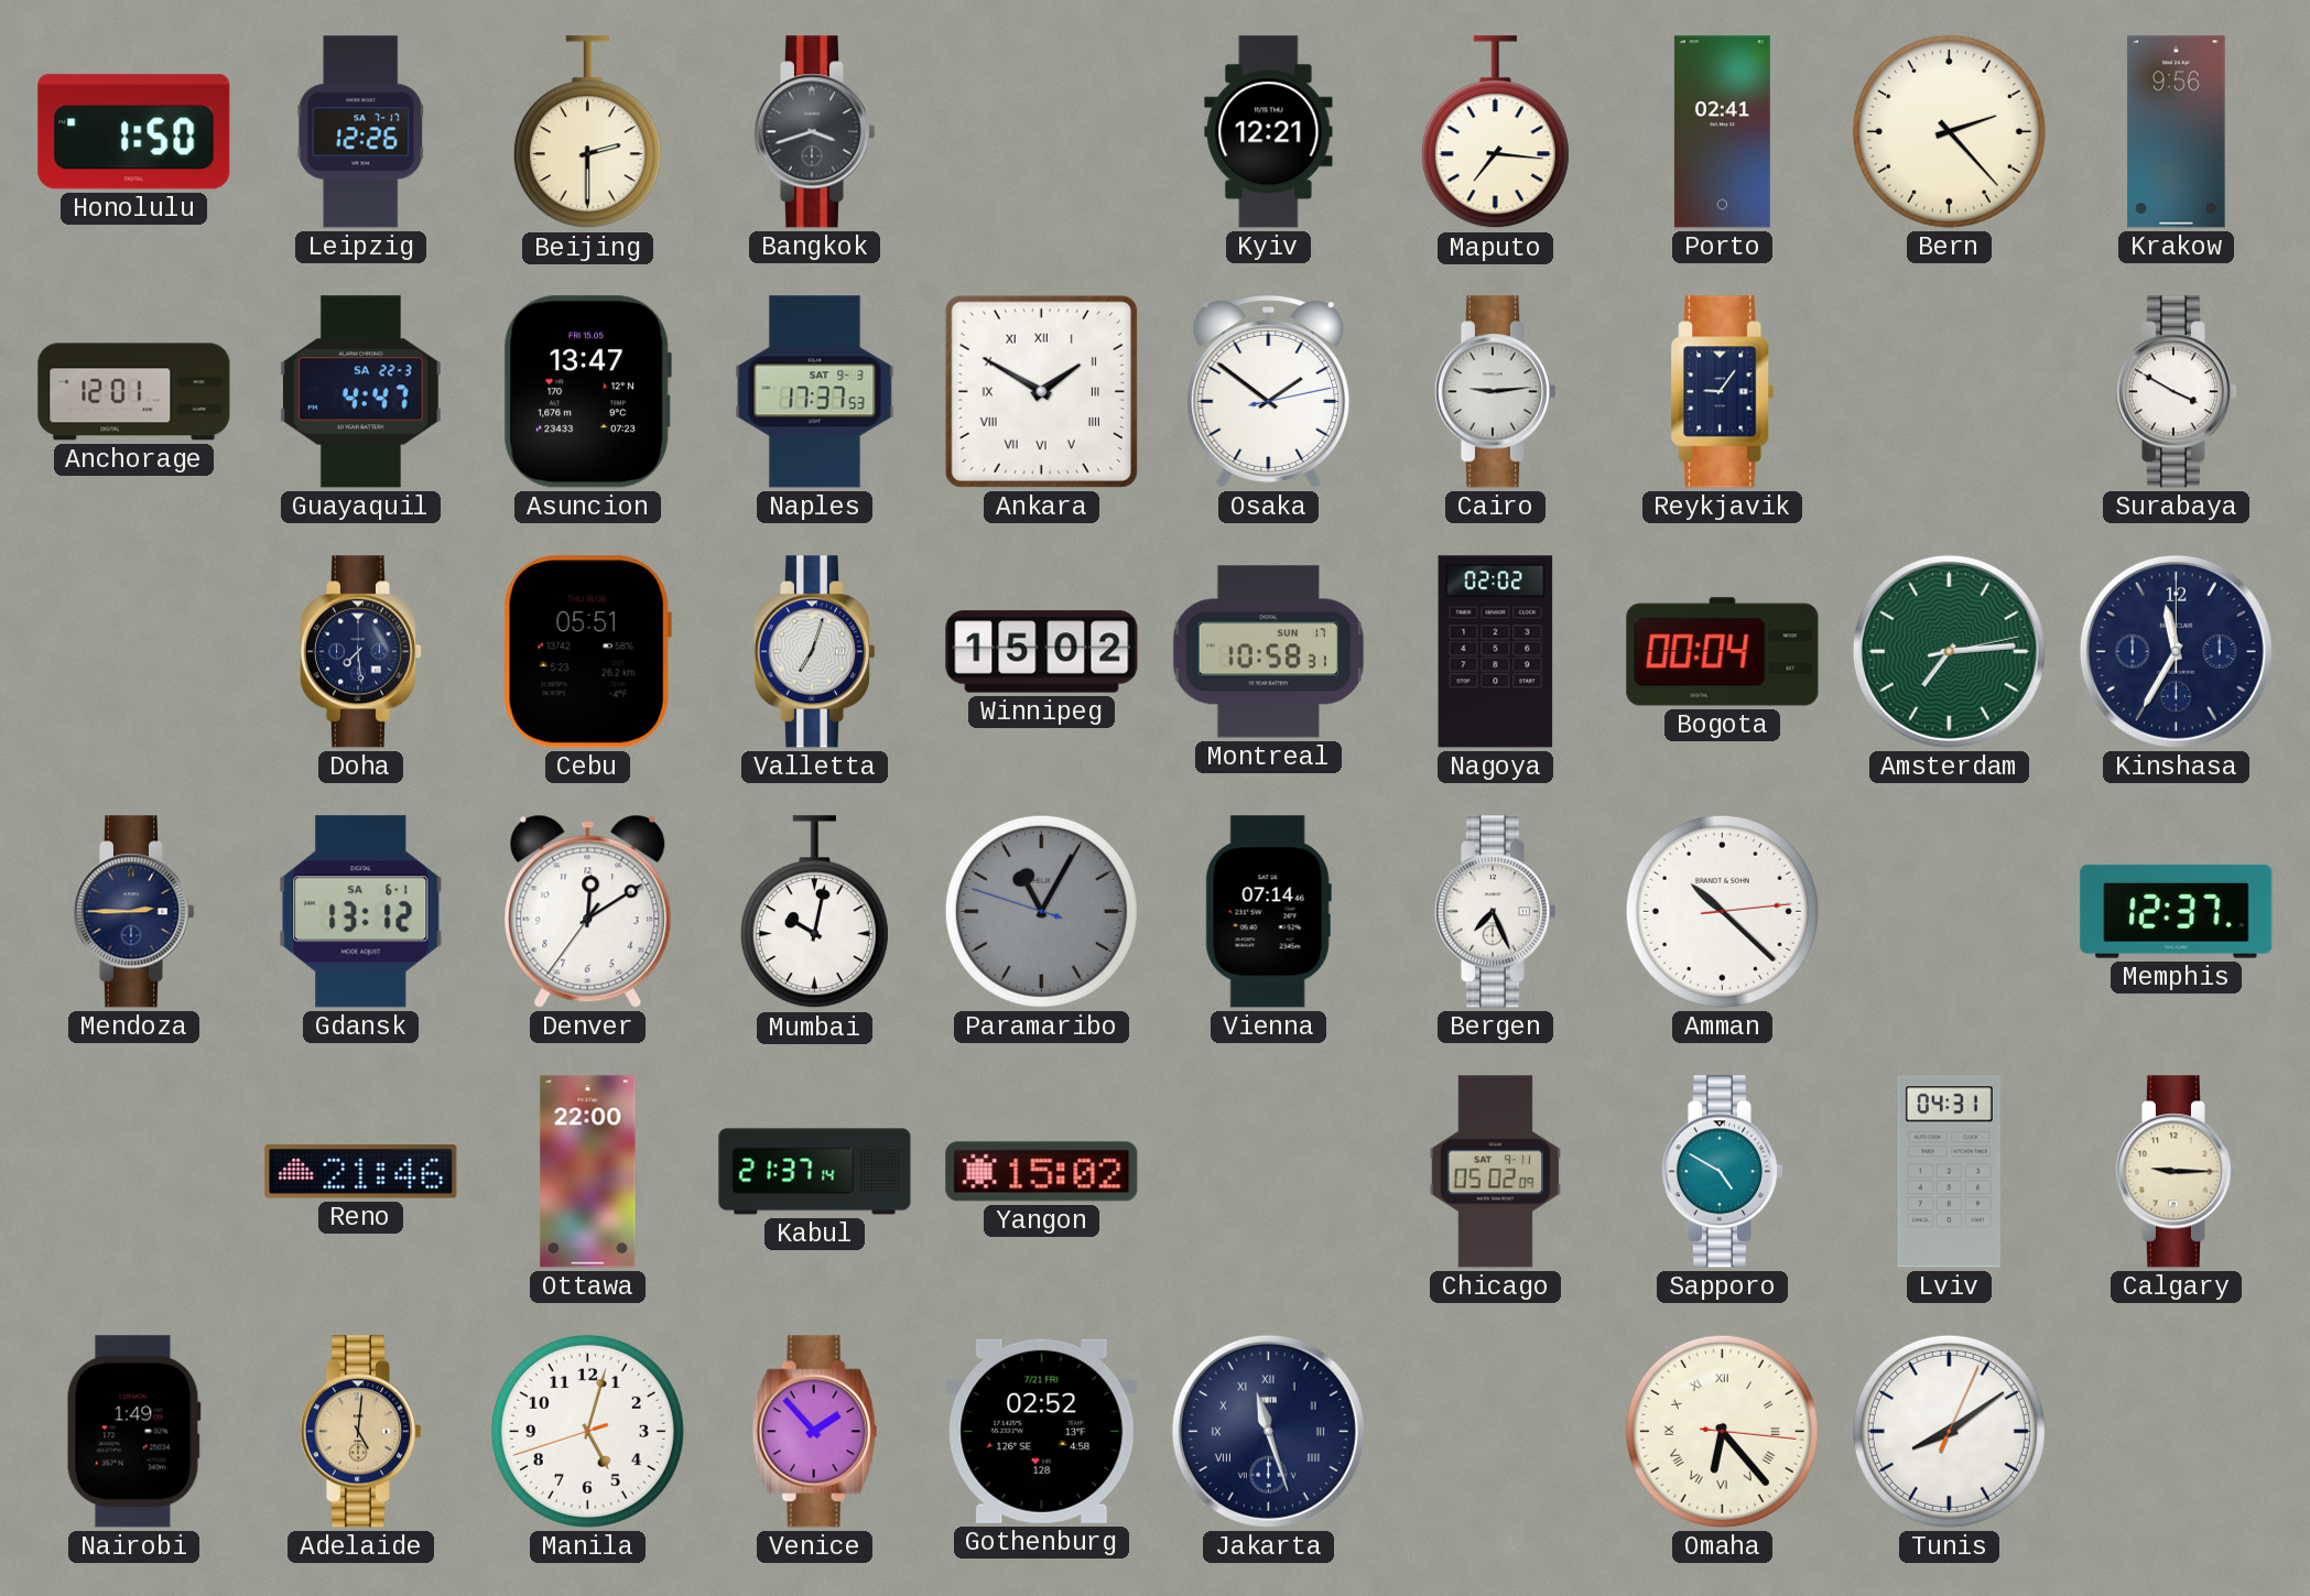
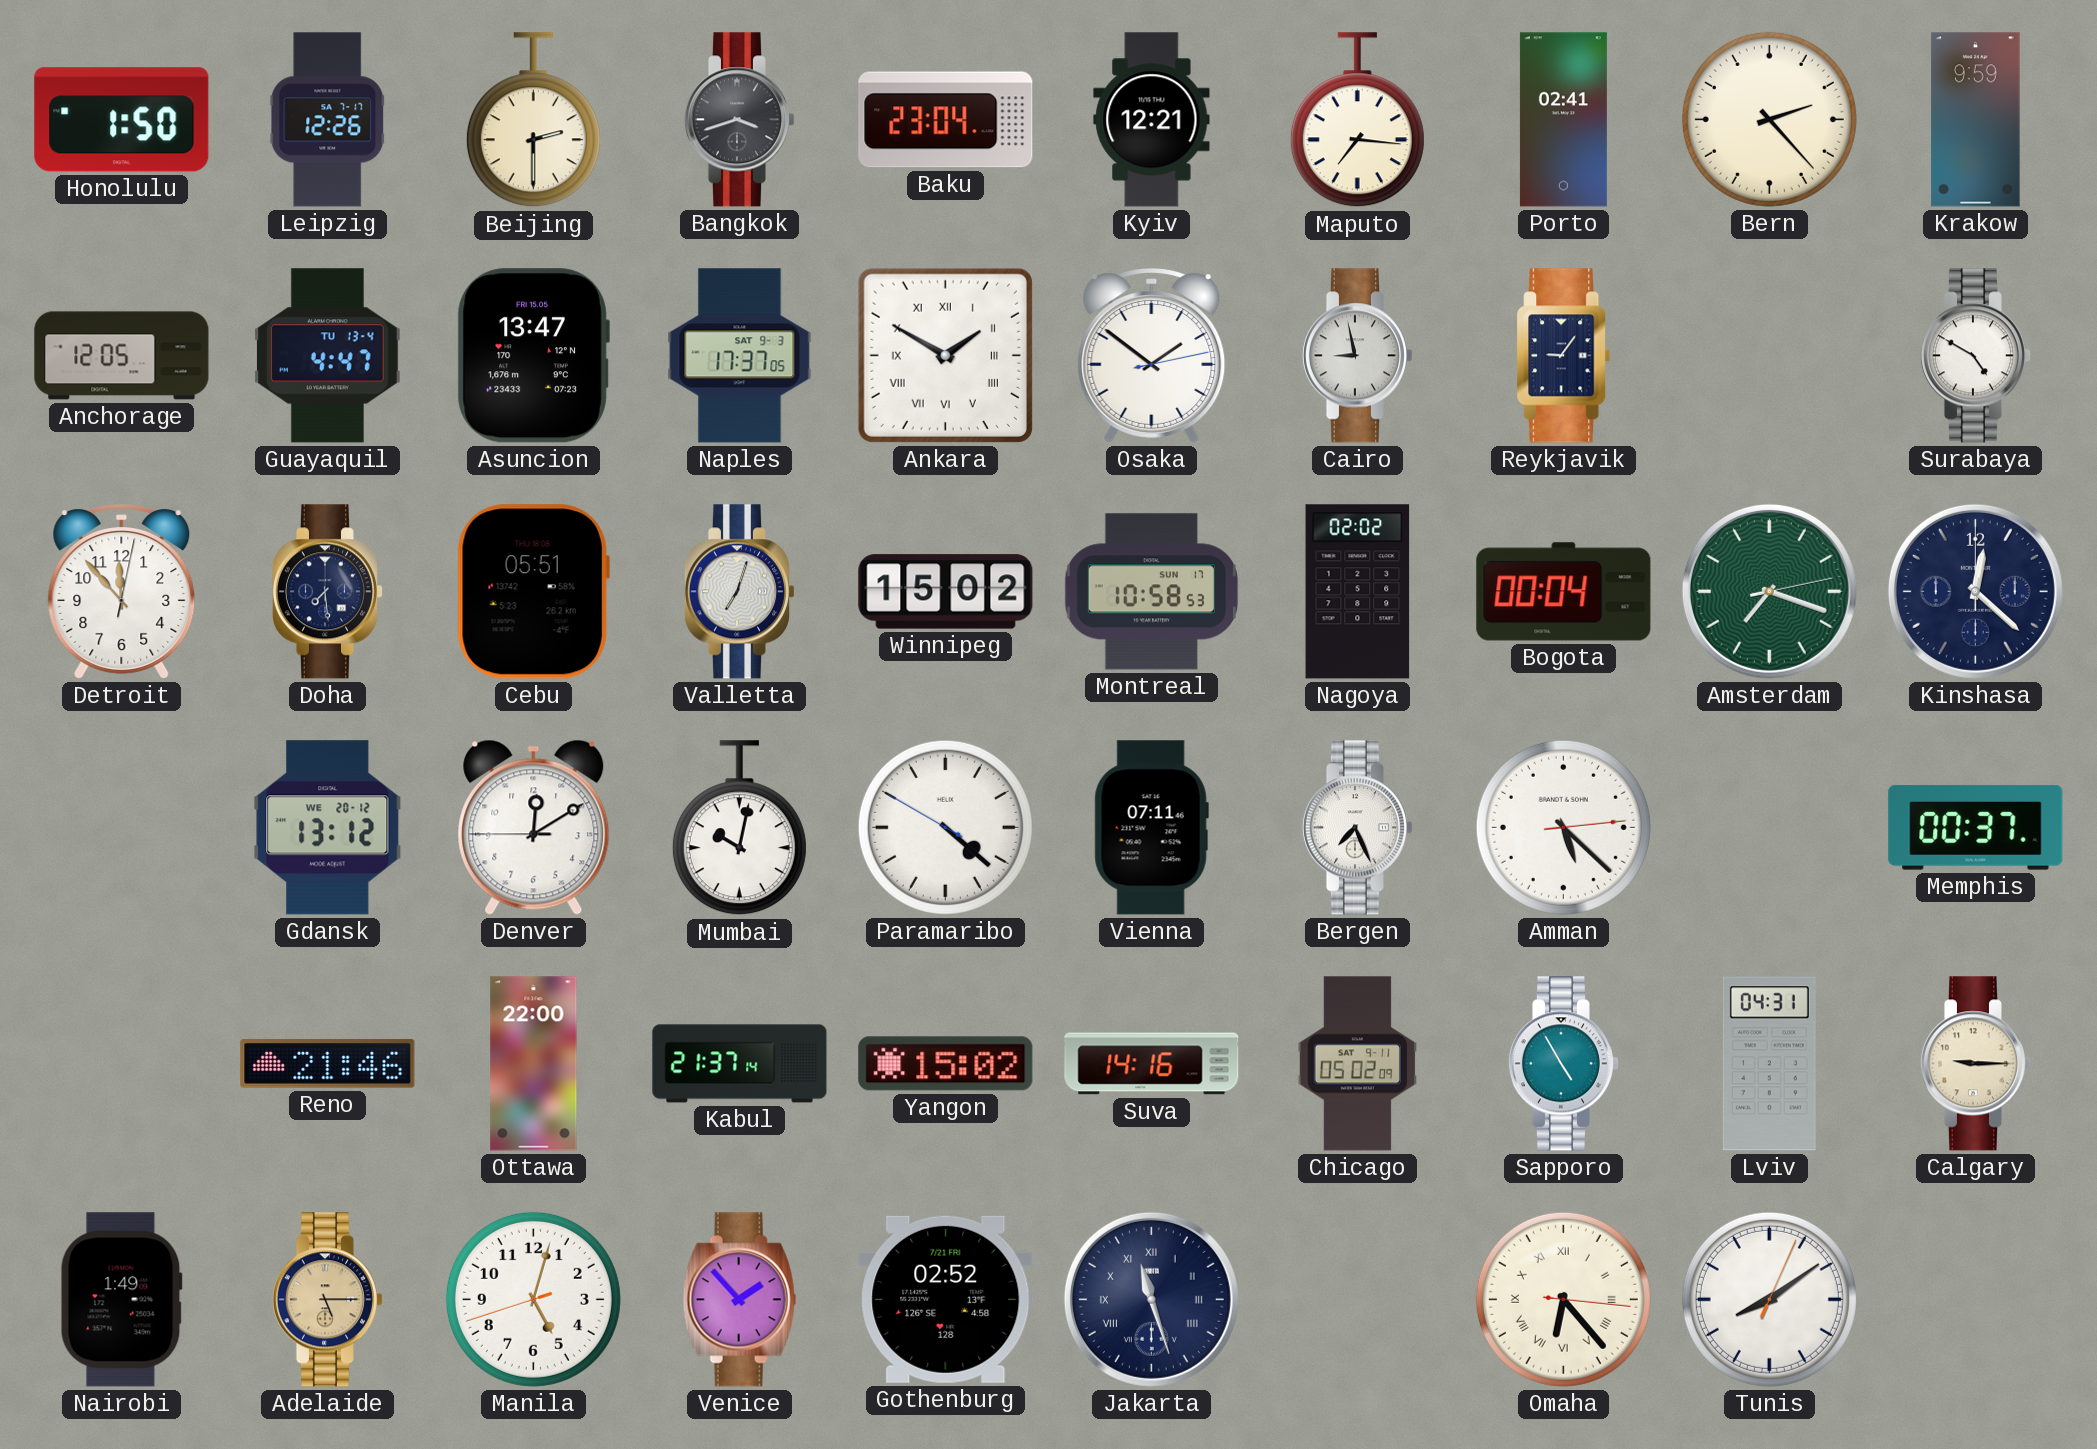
Baku: none -> 23:04 (946, 120)
Krakow: 9:56 -> 9:59 (1976, 120)
Anchorage: 12:01 -> 12:05 (122, 356)
Guayaquil date: SA 22-3 -> TU 13-4 (327, 356)
Naples: 17:37:53 -> 17:37:05 (740, 356)
Cairo: 9:14 -> 8:58 (1357, 356)
Surabaya: 3:50 -> 4:50 (1975, 356)
Detroit: none -> 11:53 (122, 592)
Montreal: 10:58:31 -> 10:58:53 (1151, 592)
Amsterdam: 7:14 -> 7:18 (1769, 591)
Kinshasa: 11:35 -> 12:22 (1975, 591)
Mendoza: 2:45 -> none (133, 912)
Gdansk date: SA 6-1 -> WE 20-12 (328, 828)
Denver: 12:09:36 -> 12:09:45 (534, 827)
Paramaribo: 11:04 -> 4:21 (945, 827)
Paramaribo dial: grey -> white (945, 827)
Vienna: 07:14 -> 07:11 (1151, 828)
Amman: 10:22 -> 5:22 (1563, 827)
Memphis: 12:37 -> 00:37 (1976, 827)
Suva: none -> 14:16 (1152, 1064)
Sapporo: 4:50 -> 4:55 (1563, 1064)
Adelaide: 5:01 -> 5:15 (327, 1300)
